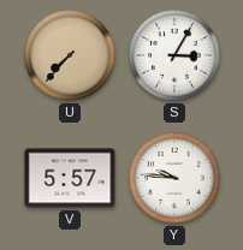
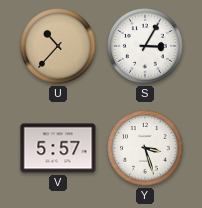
U: 7:37 -> 10:37 (58, 46)
Y: 9:46 -> 3:27 (145, 148)
